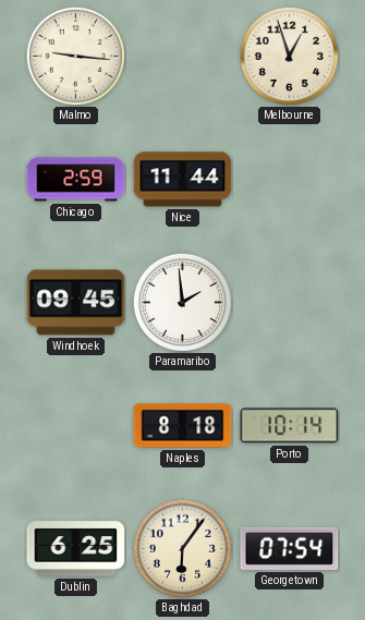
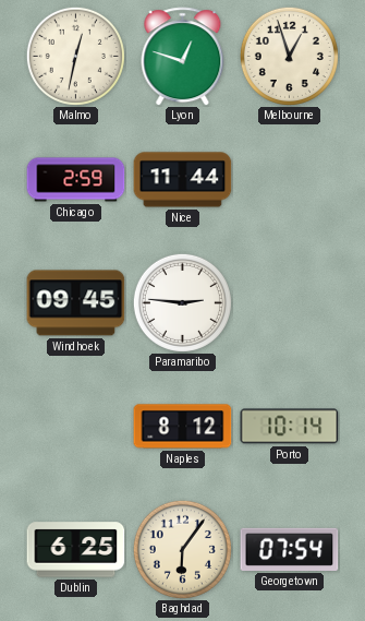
Malmo: 9:16 -> 12:32 (75, 56)
Lyon: none -> 12:48 (183, 57)
Paramaribo: 1:59 -> 2:46 (182, 302)
Naples: 8:18 -> 8:12 (183, 427)
